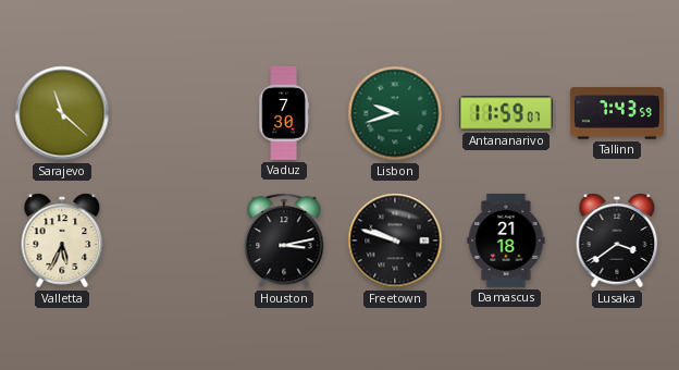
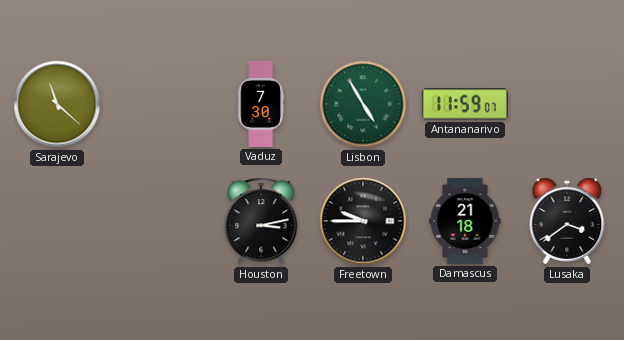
Lisbon: 9:42 -> 4:55 (363, 104)
Tallinn: 7:43 -> none (617, 113)
Valletta: 5:34 -> none (62, 240)
Freetown: 9:48 -> 9:45 (363, 221)
